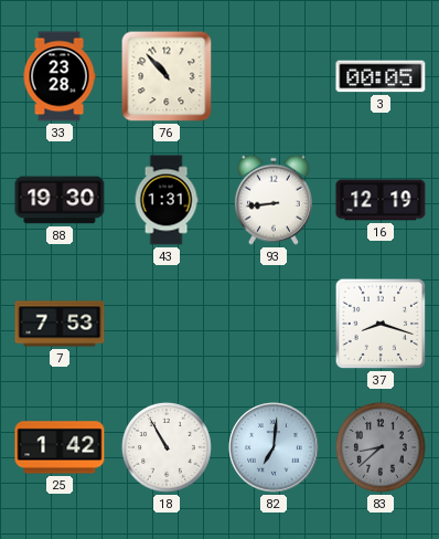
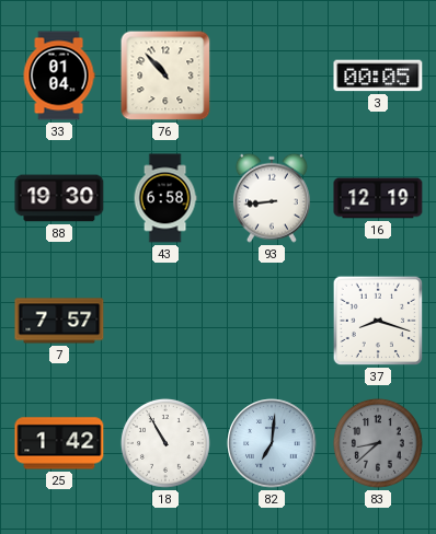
33: 23:28 -> 01:04 (59, 76)
43: 1:31 -> 6:58 (165, 198)
7: 7:53 -> 7:57 (59, 321)
